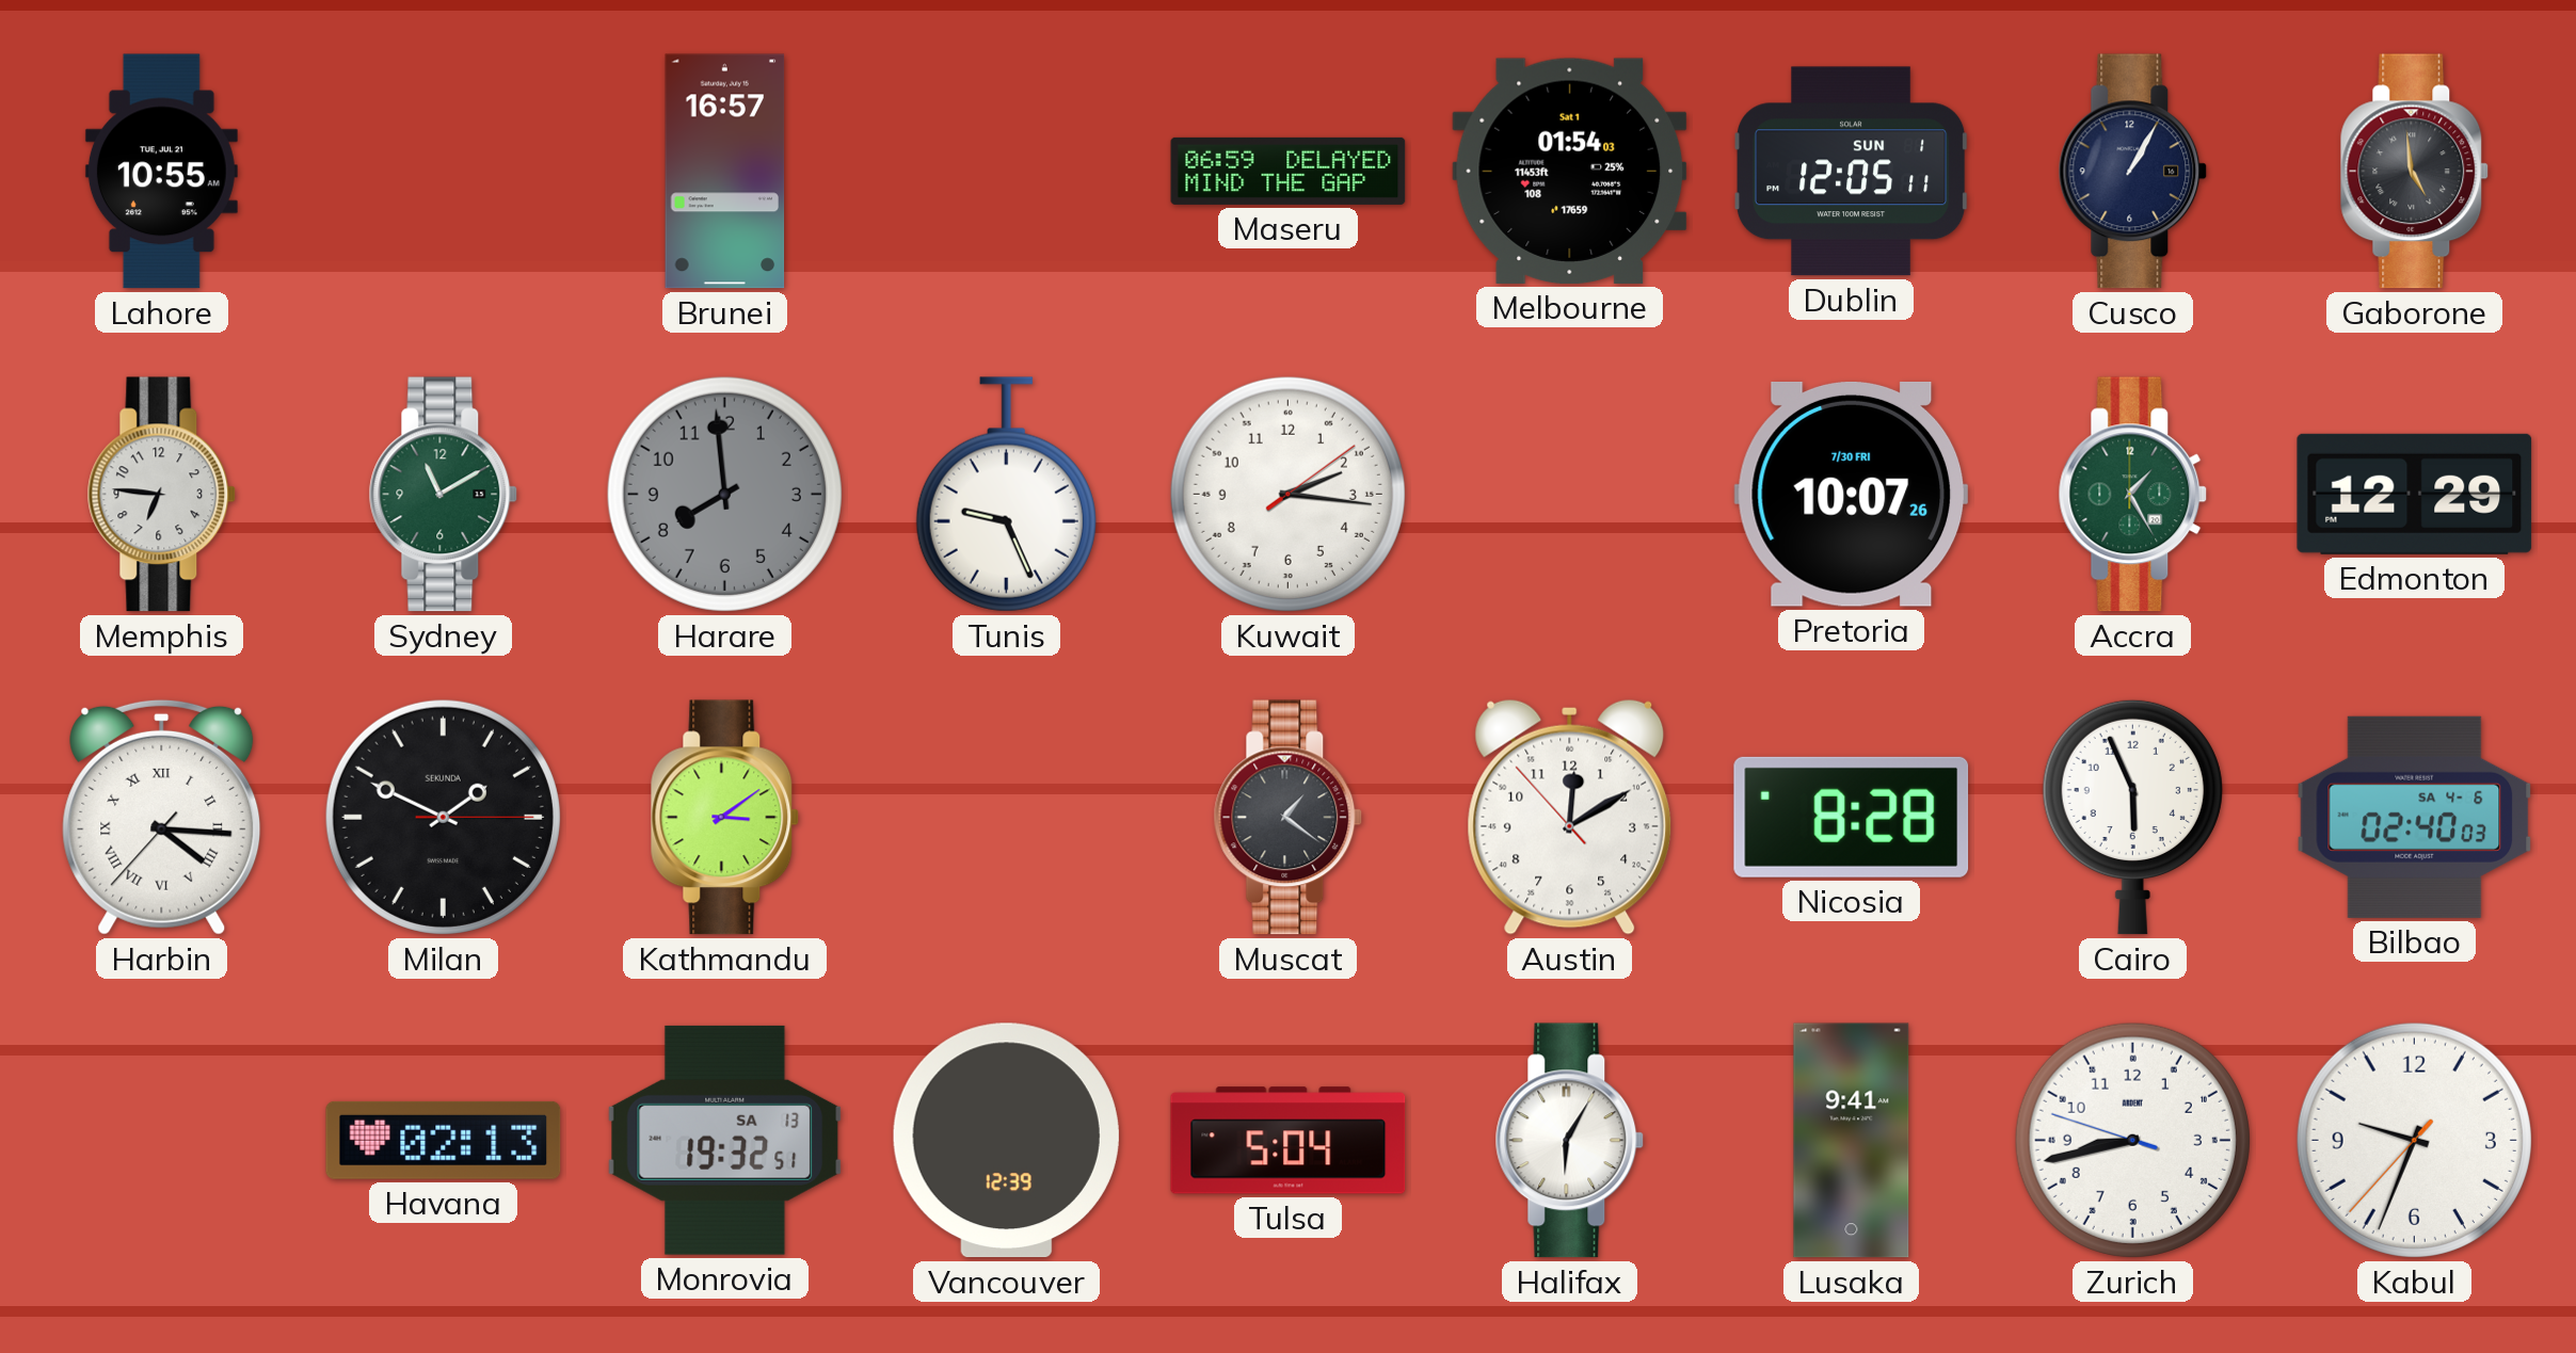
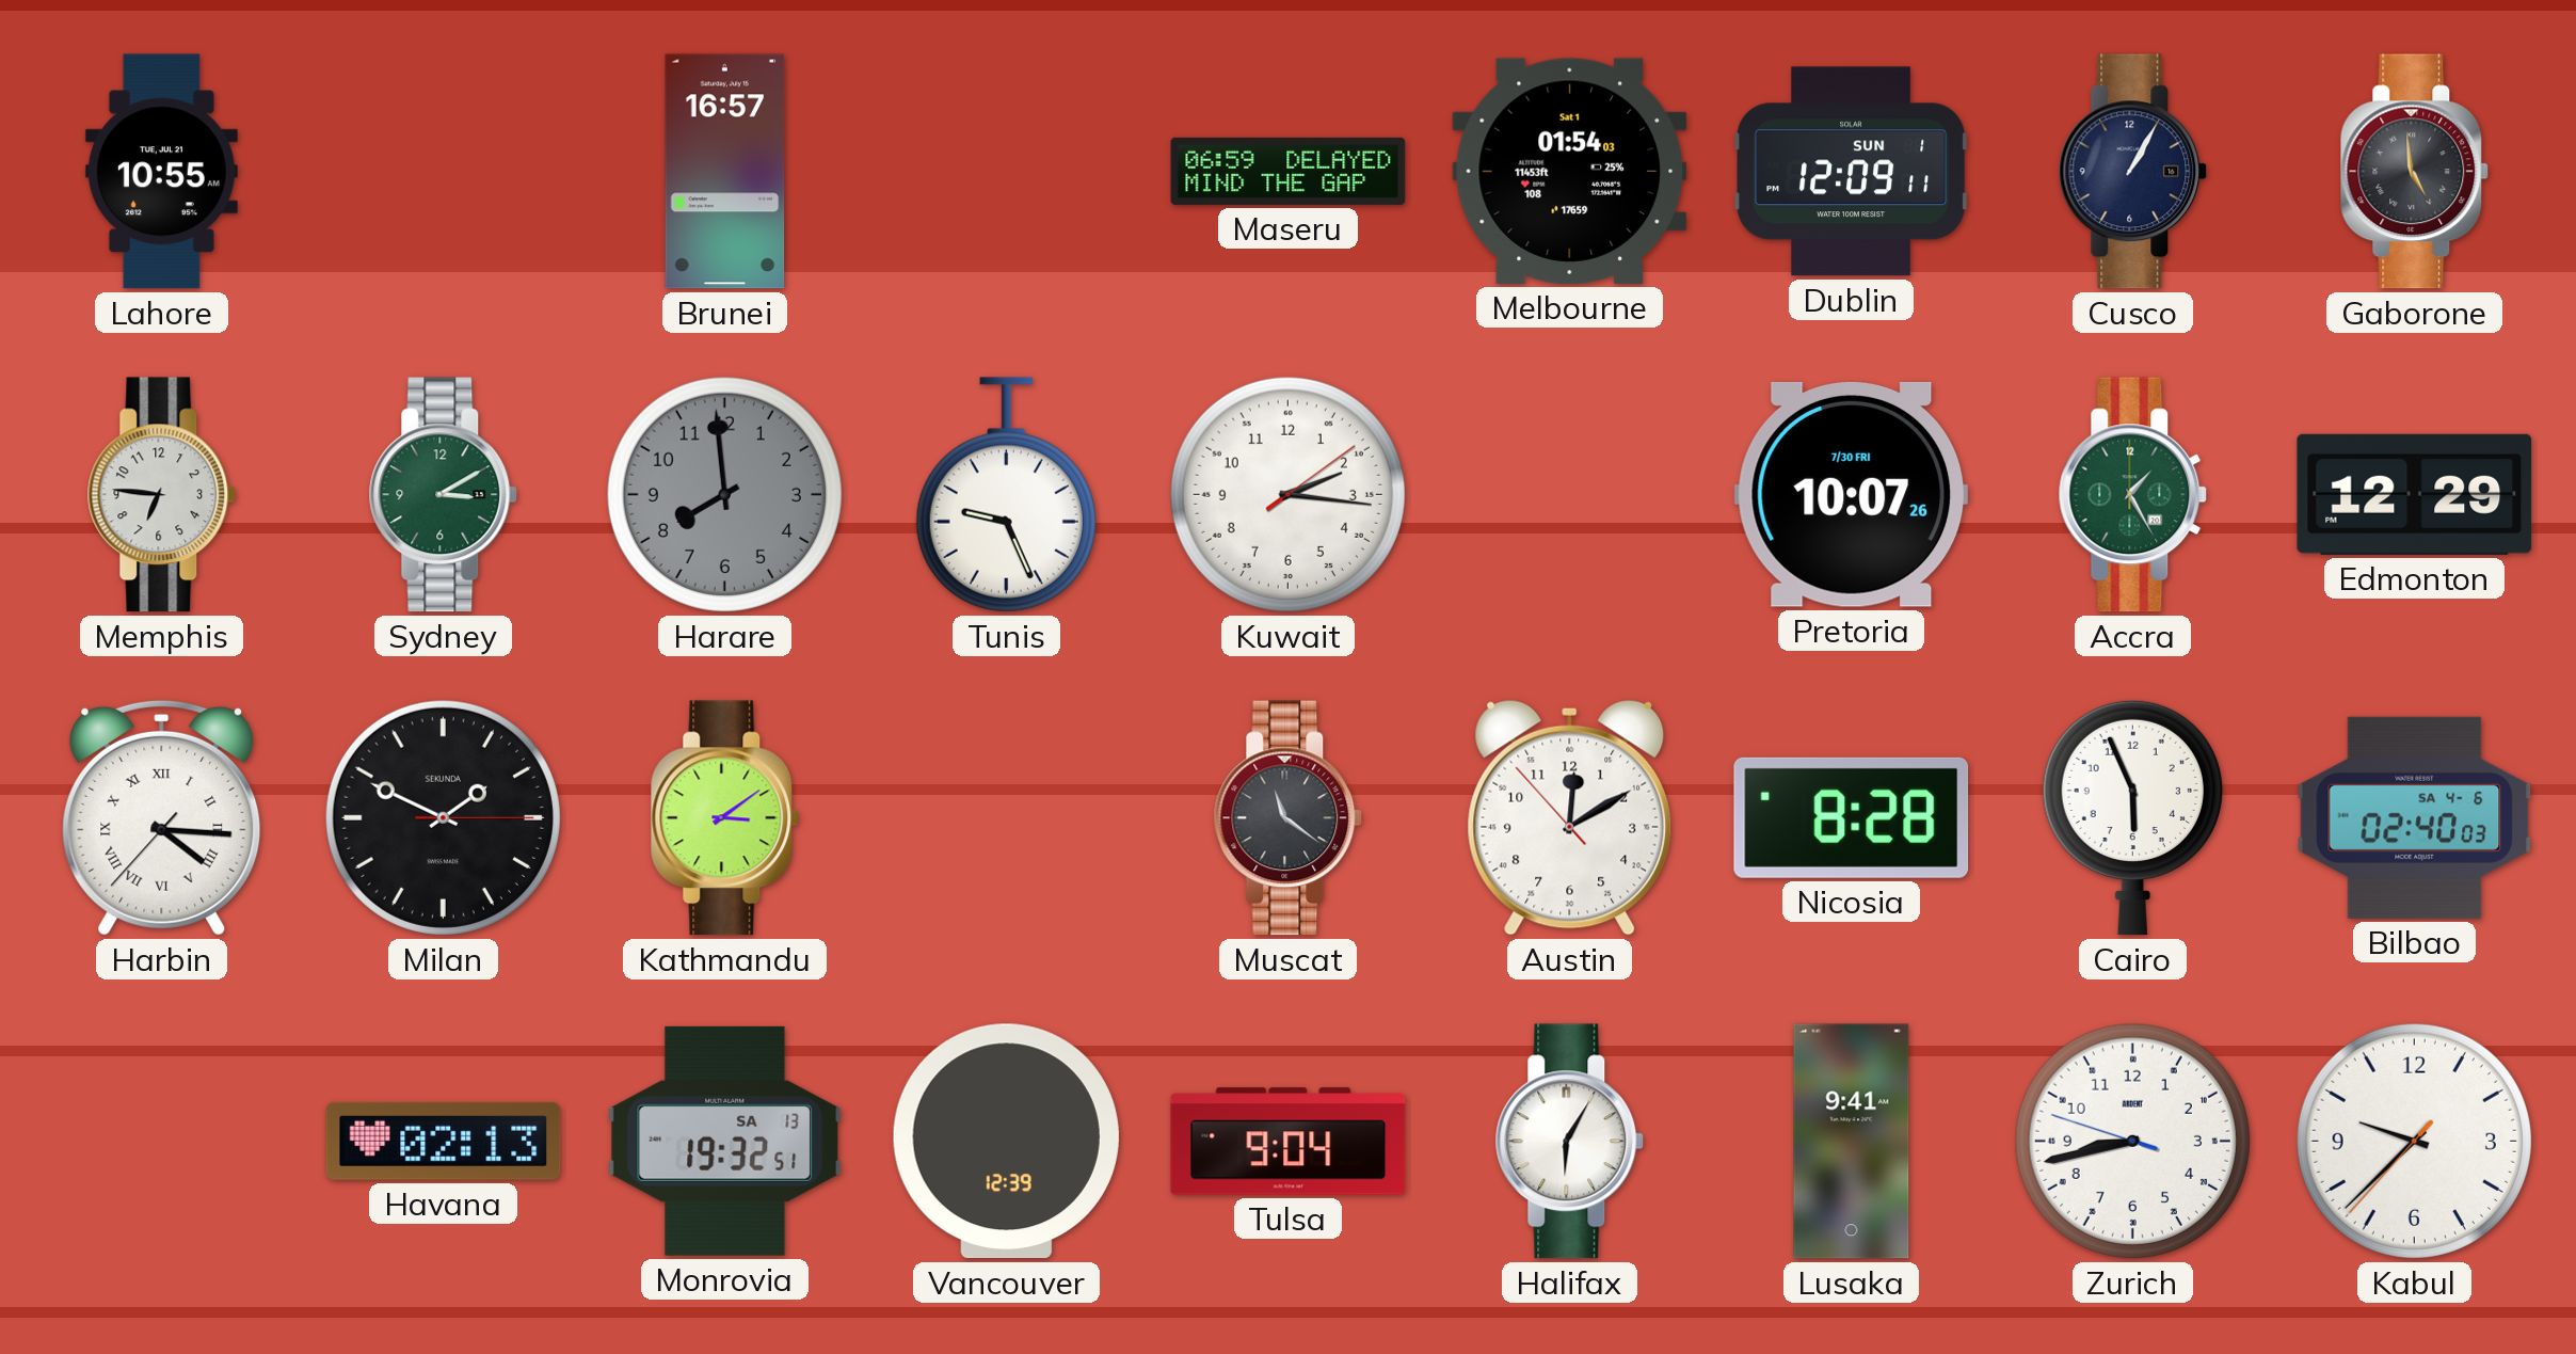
Dublin: 12:05 -> 12:09 (1852, 172)
Sydney: 11:10 -> 3:10 (444, 495)
Muscat: 1:21 -> 11:21 (1289, 818)
Tulsa: 5:04 -> 9:04 (1289, 1142)
Kabul: 9:33 -> 9:37 (2414, 1141)
